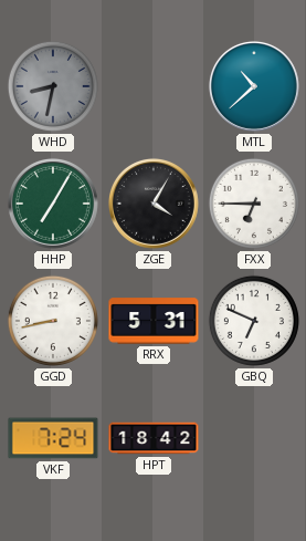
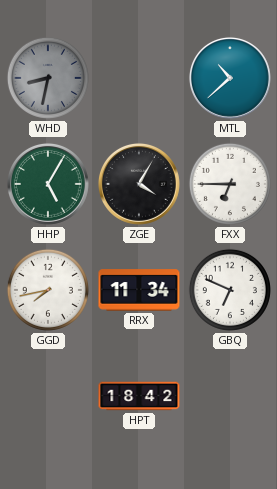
HHP: 7:05 -> 5:05 (48, 184)
GGD: 8:43 -> 7:43 (48, 290)
RRX: 5:31 -> 11:34 (139, 290)
VKF: 7:24 -> none (53, 438)
